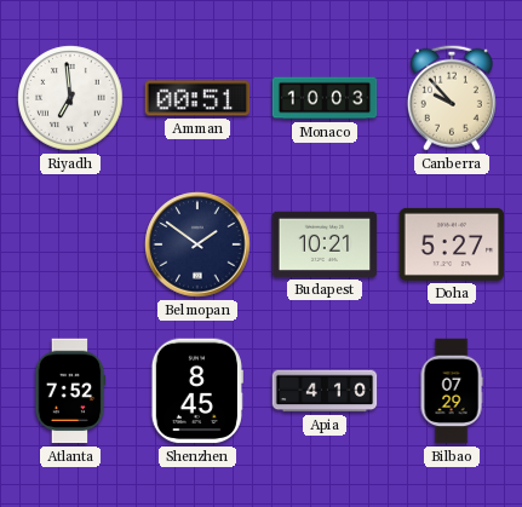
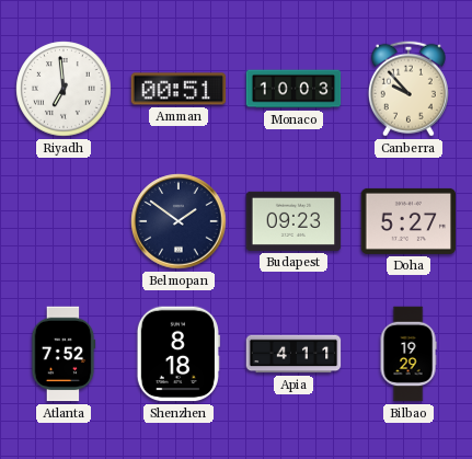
Budapest: 10:21 -> 09:23 (293, 221)
Shenzhen: 8:45 -> 8:18 (179, 354)
Apia: 4:10 -> 4:11 (293, 354)
Bilbao: 07:29 -> 19:29 (408, 354)
